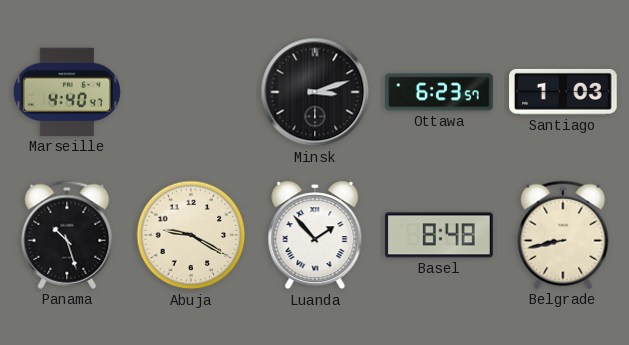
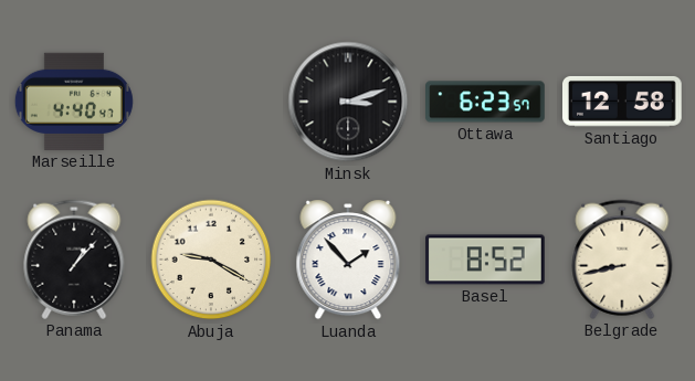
Santiago: 1:03 -> 12:58 (623, 102)
Panama: 10:27 -> 1:07 (74, 260)
Basel: 8:48 -> 8:52 (486, 260)
